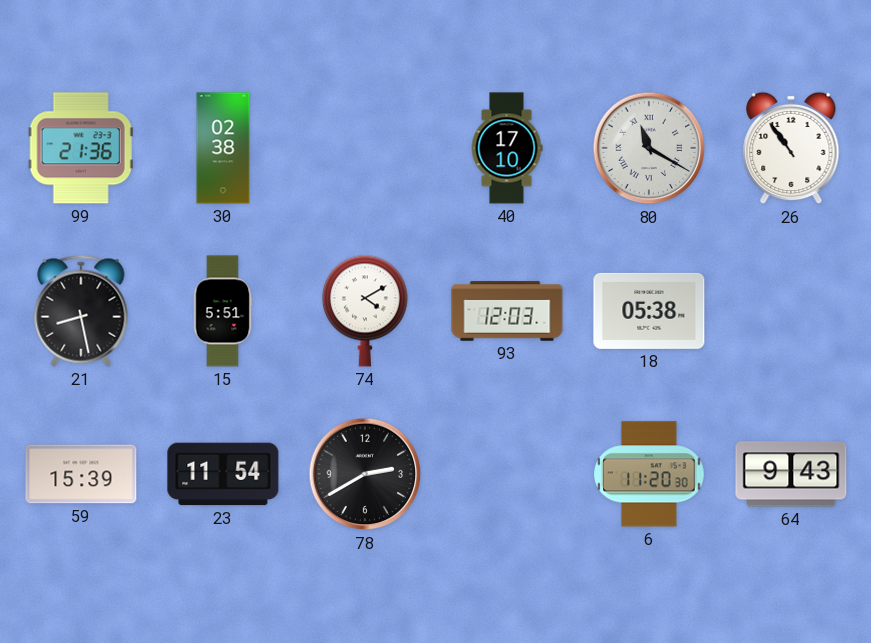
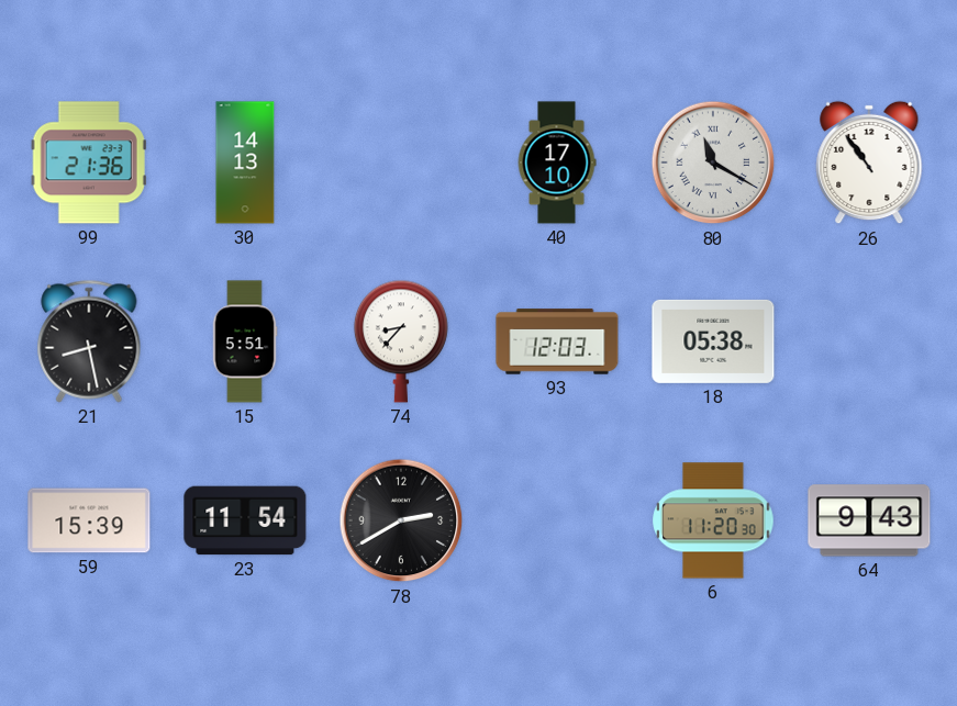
30: 02:38 -> 14:13 (245, 163)
74: 4:10 -> 8:37 (401, 341)
